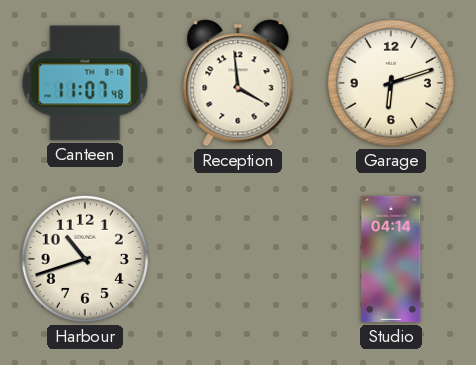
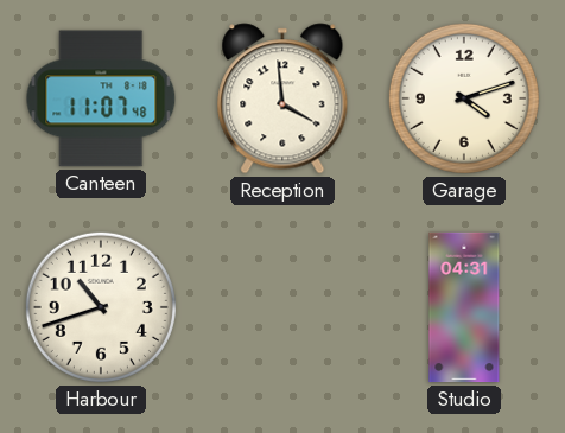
Garage: 6:12 -> 4:12 (464, 98)
Studio: 04:14 -> 04:31 (464, 307)
